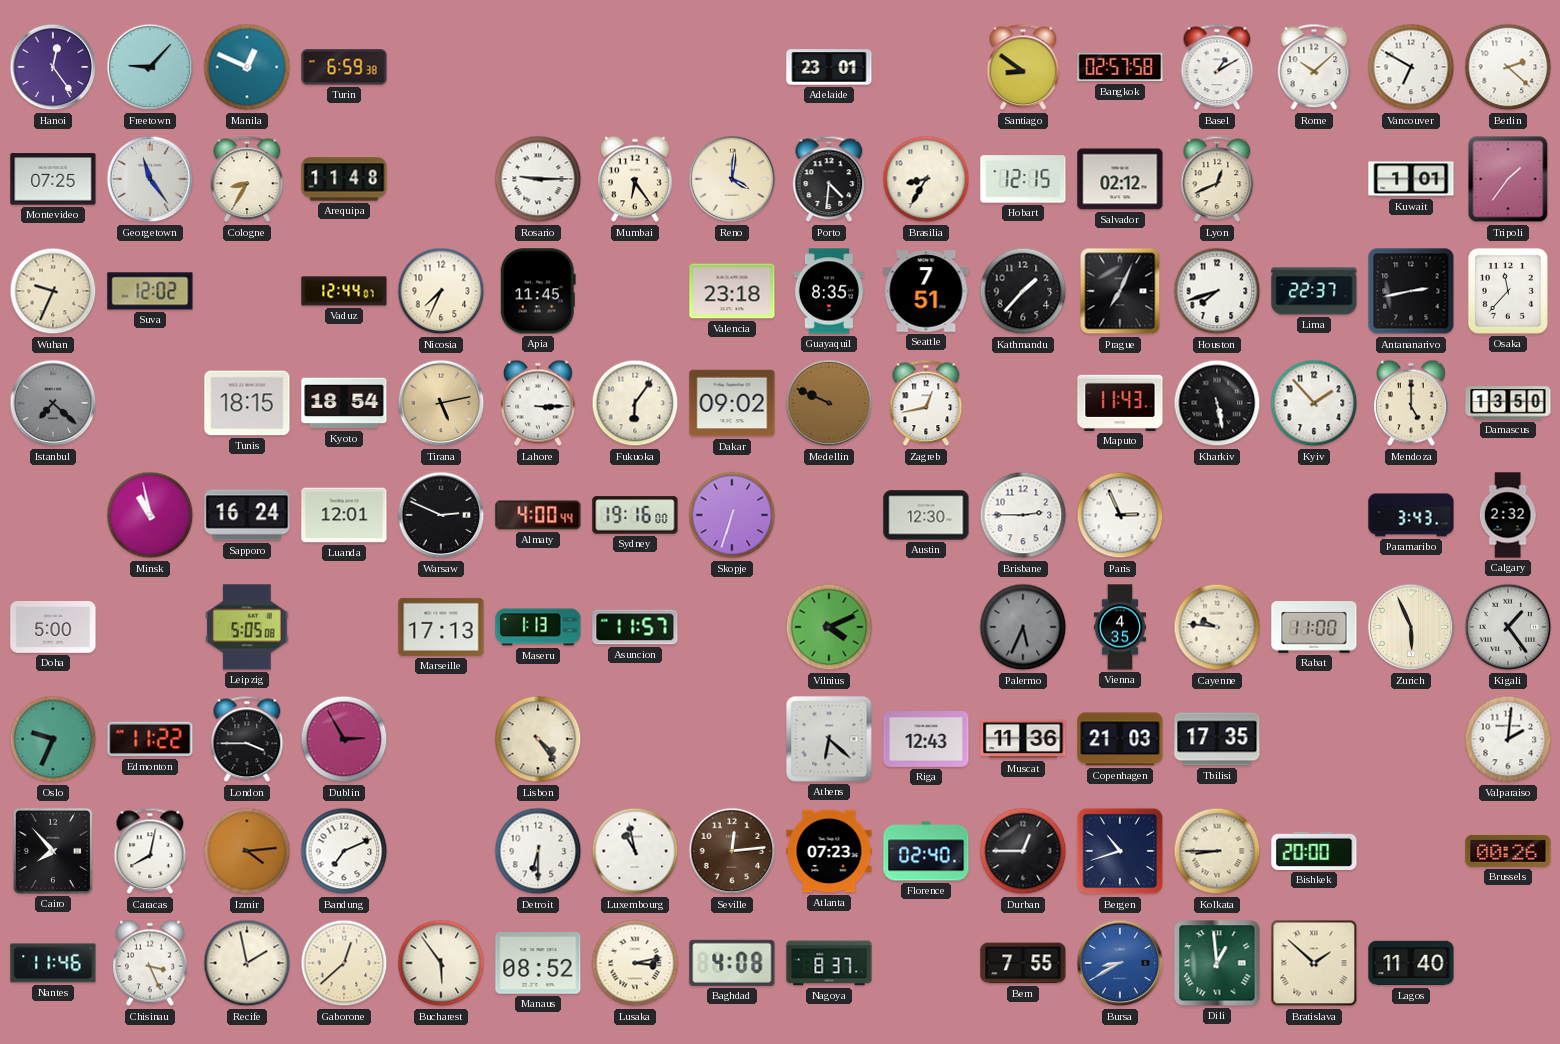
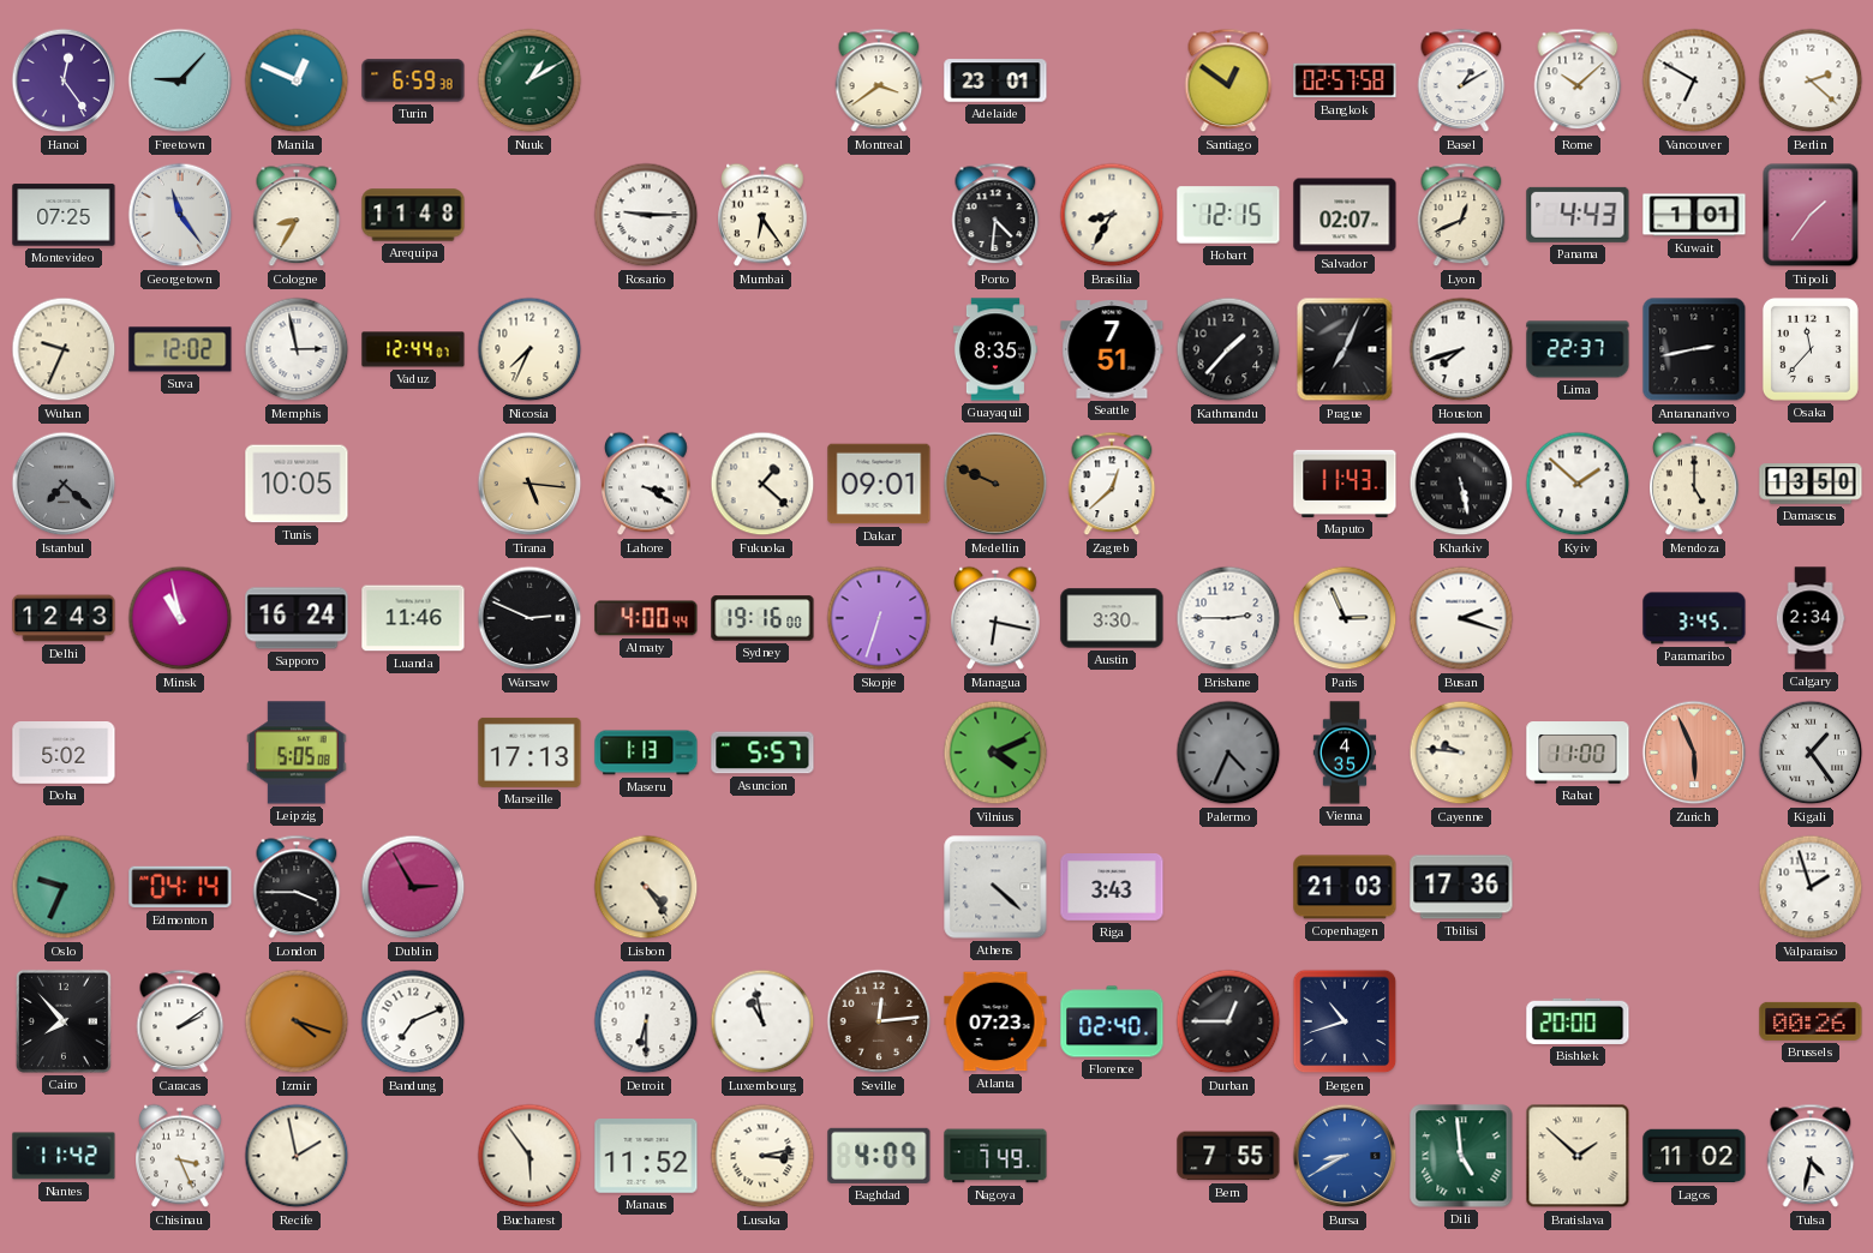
Nuuk: none -> 1:10 (529, 80)
Montreal: none -> 3:39 (879, 80)
Santiago: 8:51 -> 12:51 (1228, 80)
Reno: 4:01 -> none (732, 179)
Salvador: 02:12 -> 02:07 (1345, 215)
Panama: none -> 4:43 (1578, 215)
Memphis: none -> 2:58 (297, 349)
Apia: 11:45 -> none (538, 291)
Valencia: 23:18 -> none (732, 291)
Tunis: 18:15 -> 10:05 (297, 484)
Kyoto: 18:54 -> none (344, 403)
Tirana: 5:13 -> 5:16 (529, 484)
Lahore: 3:15 -> 3:20 (646, 484)
Fukuoka: 6:06 -> 1:22 (762, 484)
Dakar: 09:02 -> 09:01 (879, 484)
Zagreb: 12:43 -> 12:38 (1112, 484)
Kyiv: 1:53 -> 1:52 (1578, 484)
Delhi: none -> 12:43 (64, 618)
Luanda: 12:01 -> 11:46 (413, 618)
Managua: none -> 6:17 (995, 618)
Austin: 12:30 -> 3:30 (1112, 618)
Busan: none -> 2:18 (1461, 618)
Paramaribo: 3:43 -> 3:45 (1694, 618)
Calgary: 2:32 -> 2:34 (1811, 618)
Doha: 5:00 -> 5:02 (64, 754)
Asuncion: 11:57 -> 5:57 (762, 753)
Palermo: 5:34 -> 4:34 (1228, 753)
Zurich dial: cream -> salmon (1694, 753)
Edmonton: 11:22 -> 04:14 (180, 887)
Athens: 6:22 -> 4:22 (995, 887)
Riga: 12:43 -> 3:43 (1112, 888)
Muscat: 11:36 -> none (1023, 739)
Tbilisi: 17:35 -> 17:36 (1461, 887)
Valparaiso: 2:01 -> 1:57 (1811, 887)
Caracas: 8:02 -> 2:09 (180, 1021)
Izmir: 4:14 -> 4:18 (297, 1021)
Kolkata: 8:45 -> none (1217, 851)
Nantes: 11:46 -> 11:42 (64, 1156)
Gaborone: 12:38 -> none (344, 963)
Manaus: 08:52 -> 11:52 (646, 1156)
Baghdad: 4:08 -> 4:09 (879, 1156)
Nagoya: 8:37 -> 7:49 (995, 1156)
Dili: 12:59 -> 4:59 (1461, 1156)
Lagos: 11:40 -> 11:02 (1694, 1156)
Tulsa: none -> 4:32 (1811, 1156)
